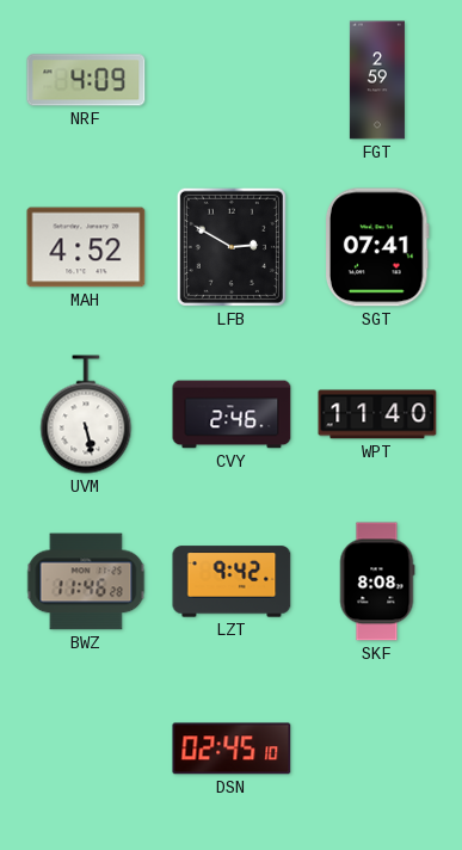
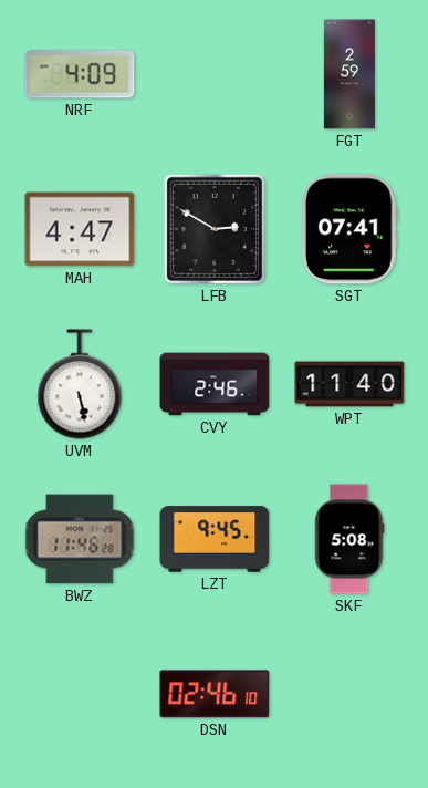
MAH: 4:52 -> 4:47 (80, 229)
LZT: 9:42 -> 9:45 (215, 539)
SKF: 8:08 -> 5:08 (349, 539)
DSN: 02:45 -> 02:46 (215, 694)
